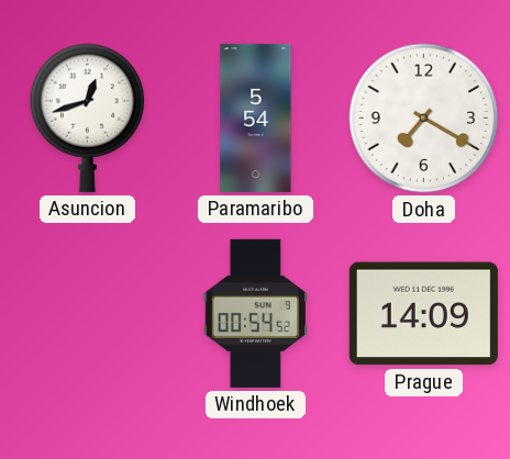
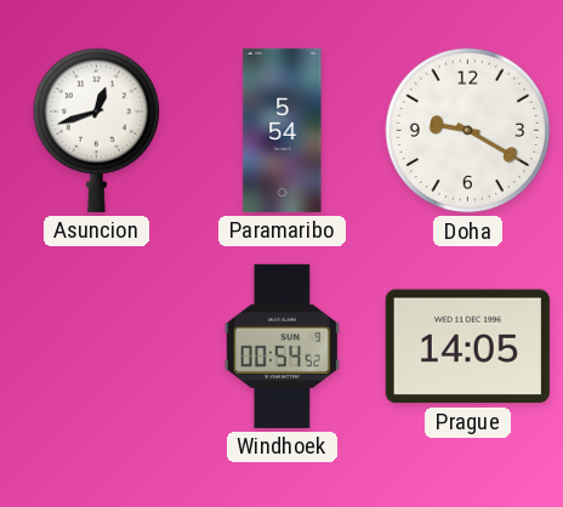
Doha: 7:20 -> 9:20 (468, 131)
Prague: 14:09 -> 14:05 (467, 347)
